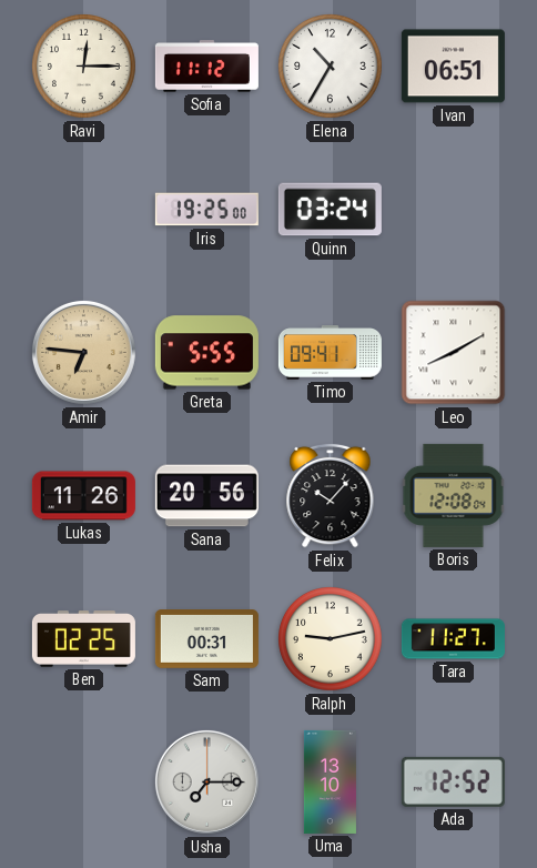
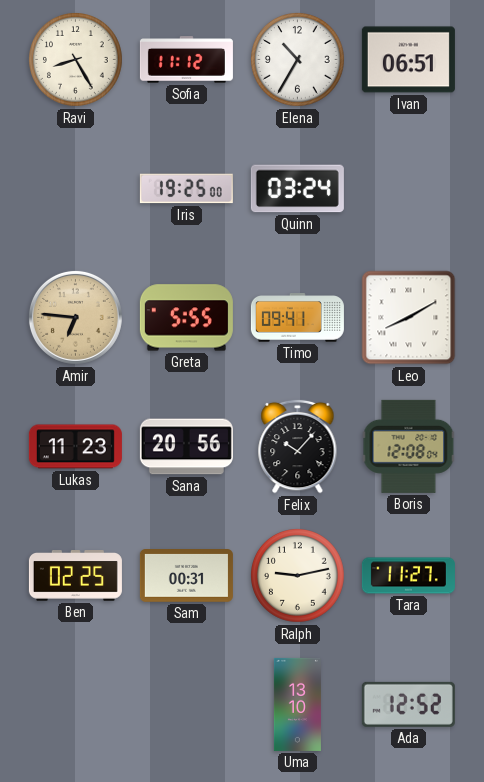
Ravi: 12:15 -> 8:25 (76, 60)
Lukas: 11:26 -> 11:23 (75, 447)
Usha: 7:15 -> none (206, 781)
